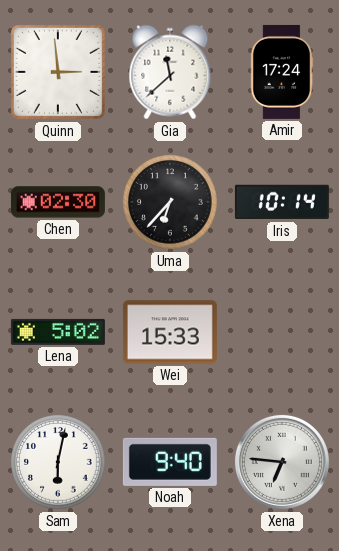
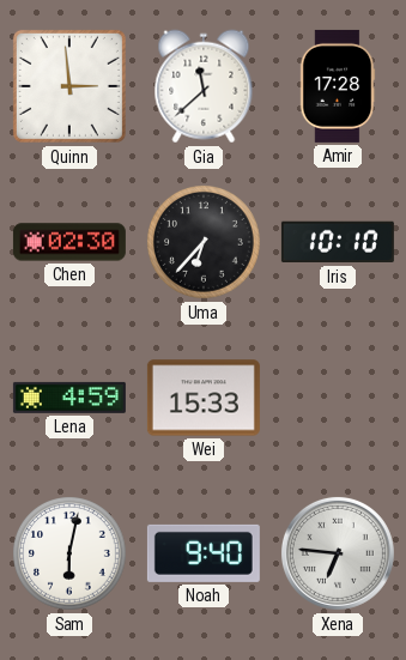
Amir: 17:24 -> 17:28 (338, 86)
Iris: 10:14 -> 10:10 (338, 242)
Lena: 5:02 -> 4:59 (69, 398)
